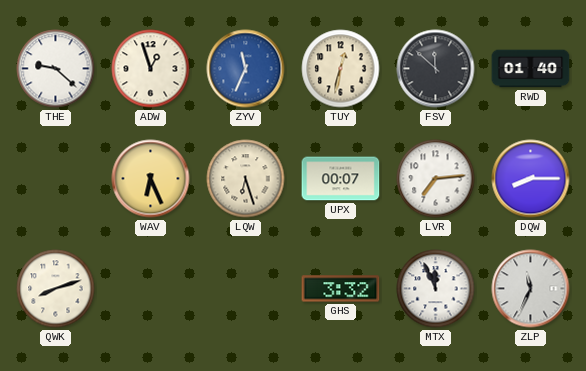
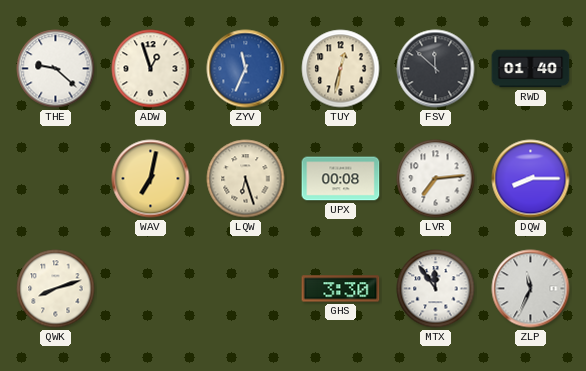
WAV: 6:26 -> 7:02 (151, 179)
UPX: 00:07 -> 00:08 (341, 179)
GHS: 3:32 -> 3:30 (341, 289)
MTX: 11:56 -> 11:54 (436, 289)
